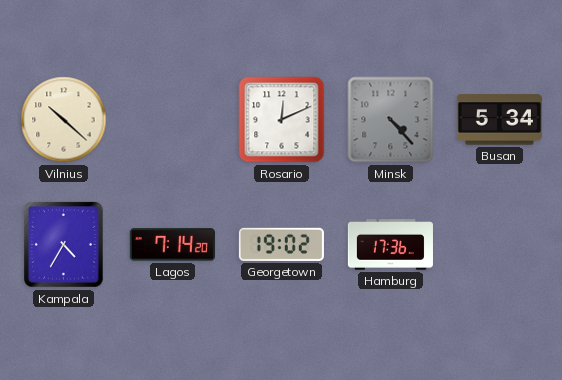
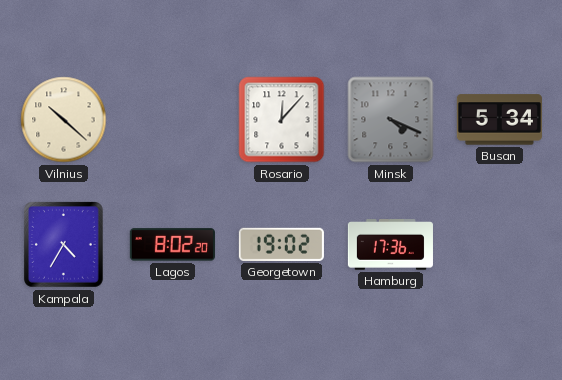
Rosario: 12:11 -> 12:07 (282, 120)
Minsk: 4:23 -> 4:19 (391, 120)
Lagos: 7:14 -> 8:02 (172, 245)
